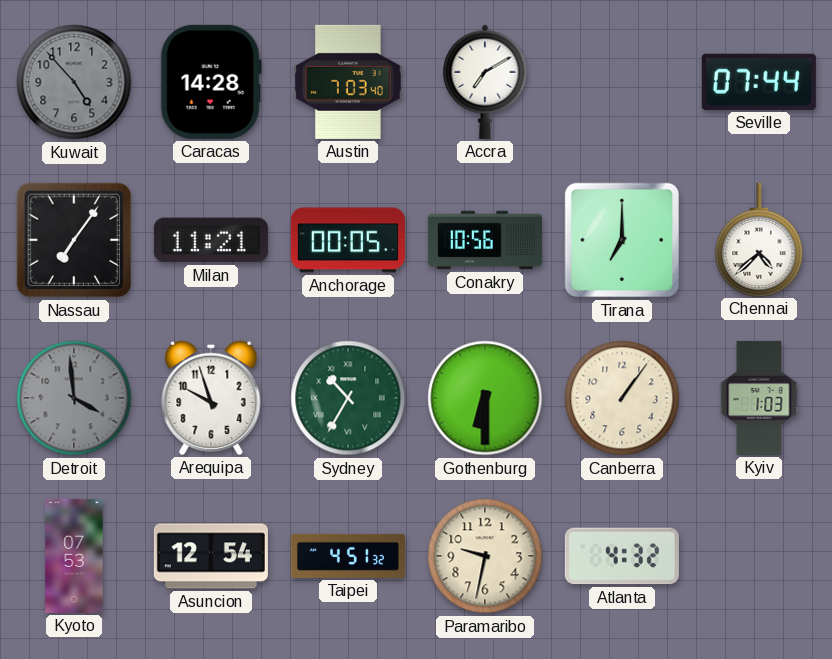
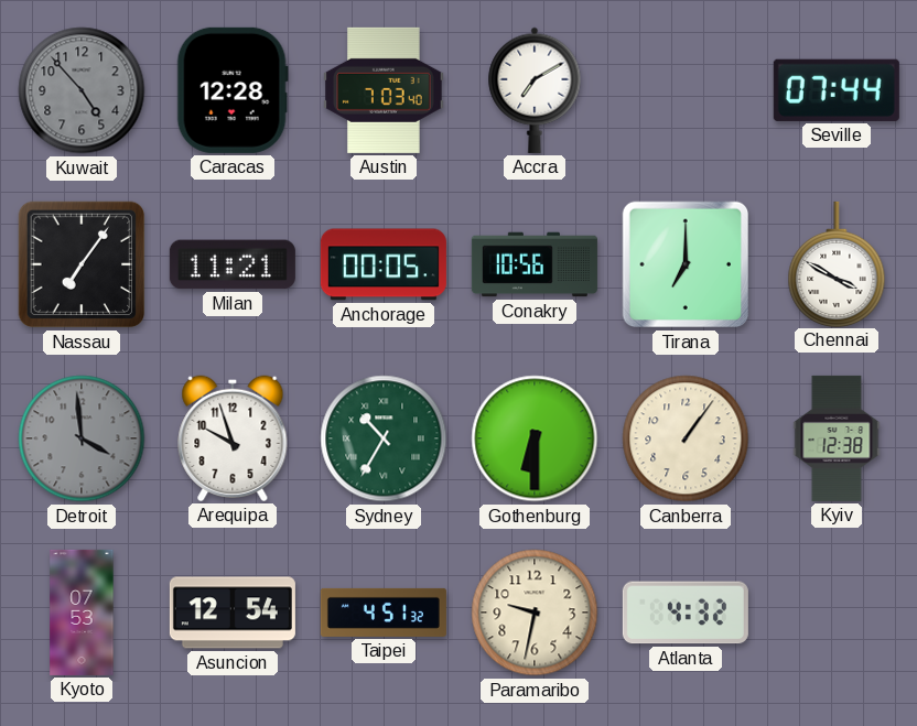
Caracas: 14:28 -> 12:28 (233, 90)
Chennai: 4:38 -> 3:50 (837, 263)
Kyiv: 1:03 -> 12:38 (837, 438)
